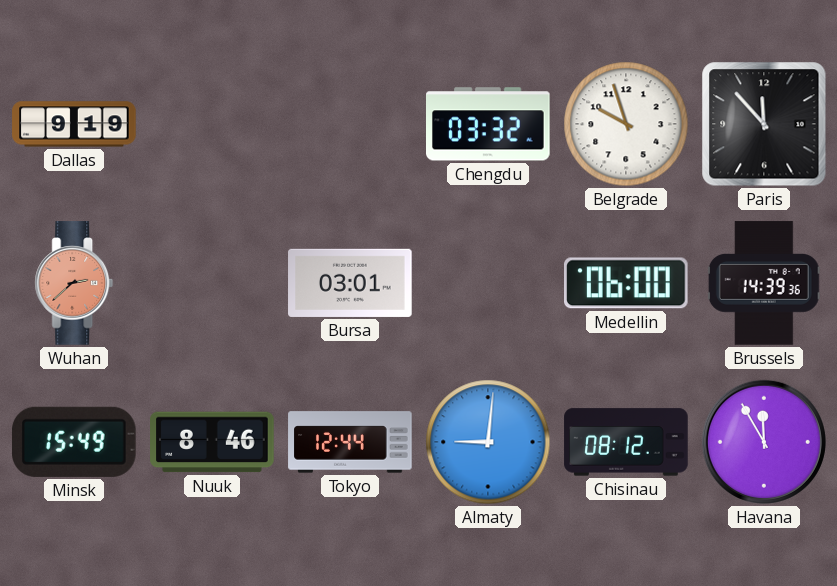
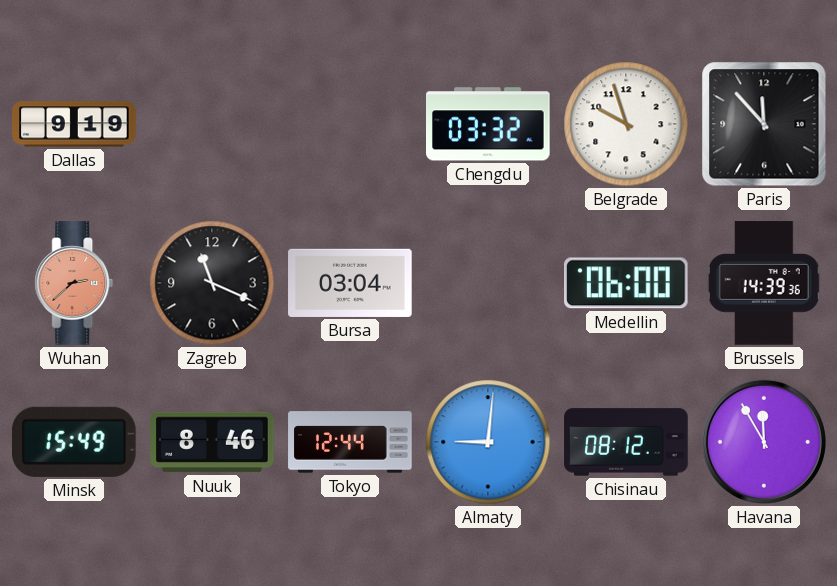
Zagreb: none -> 11:19 (212, 283)
Bursa: 03:01 -> 03:04 (350, 283)
